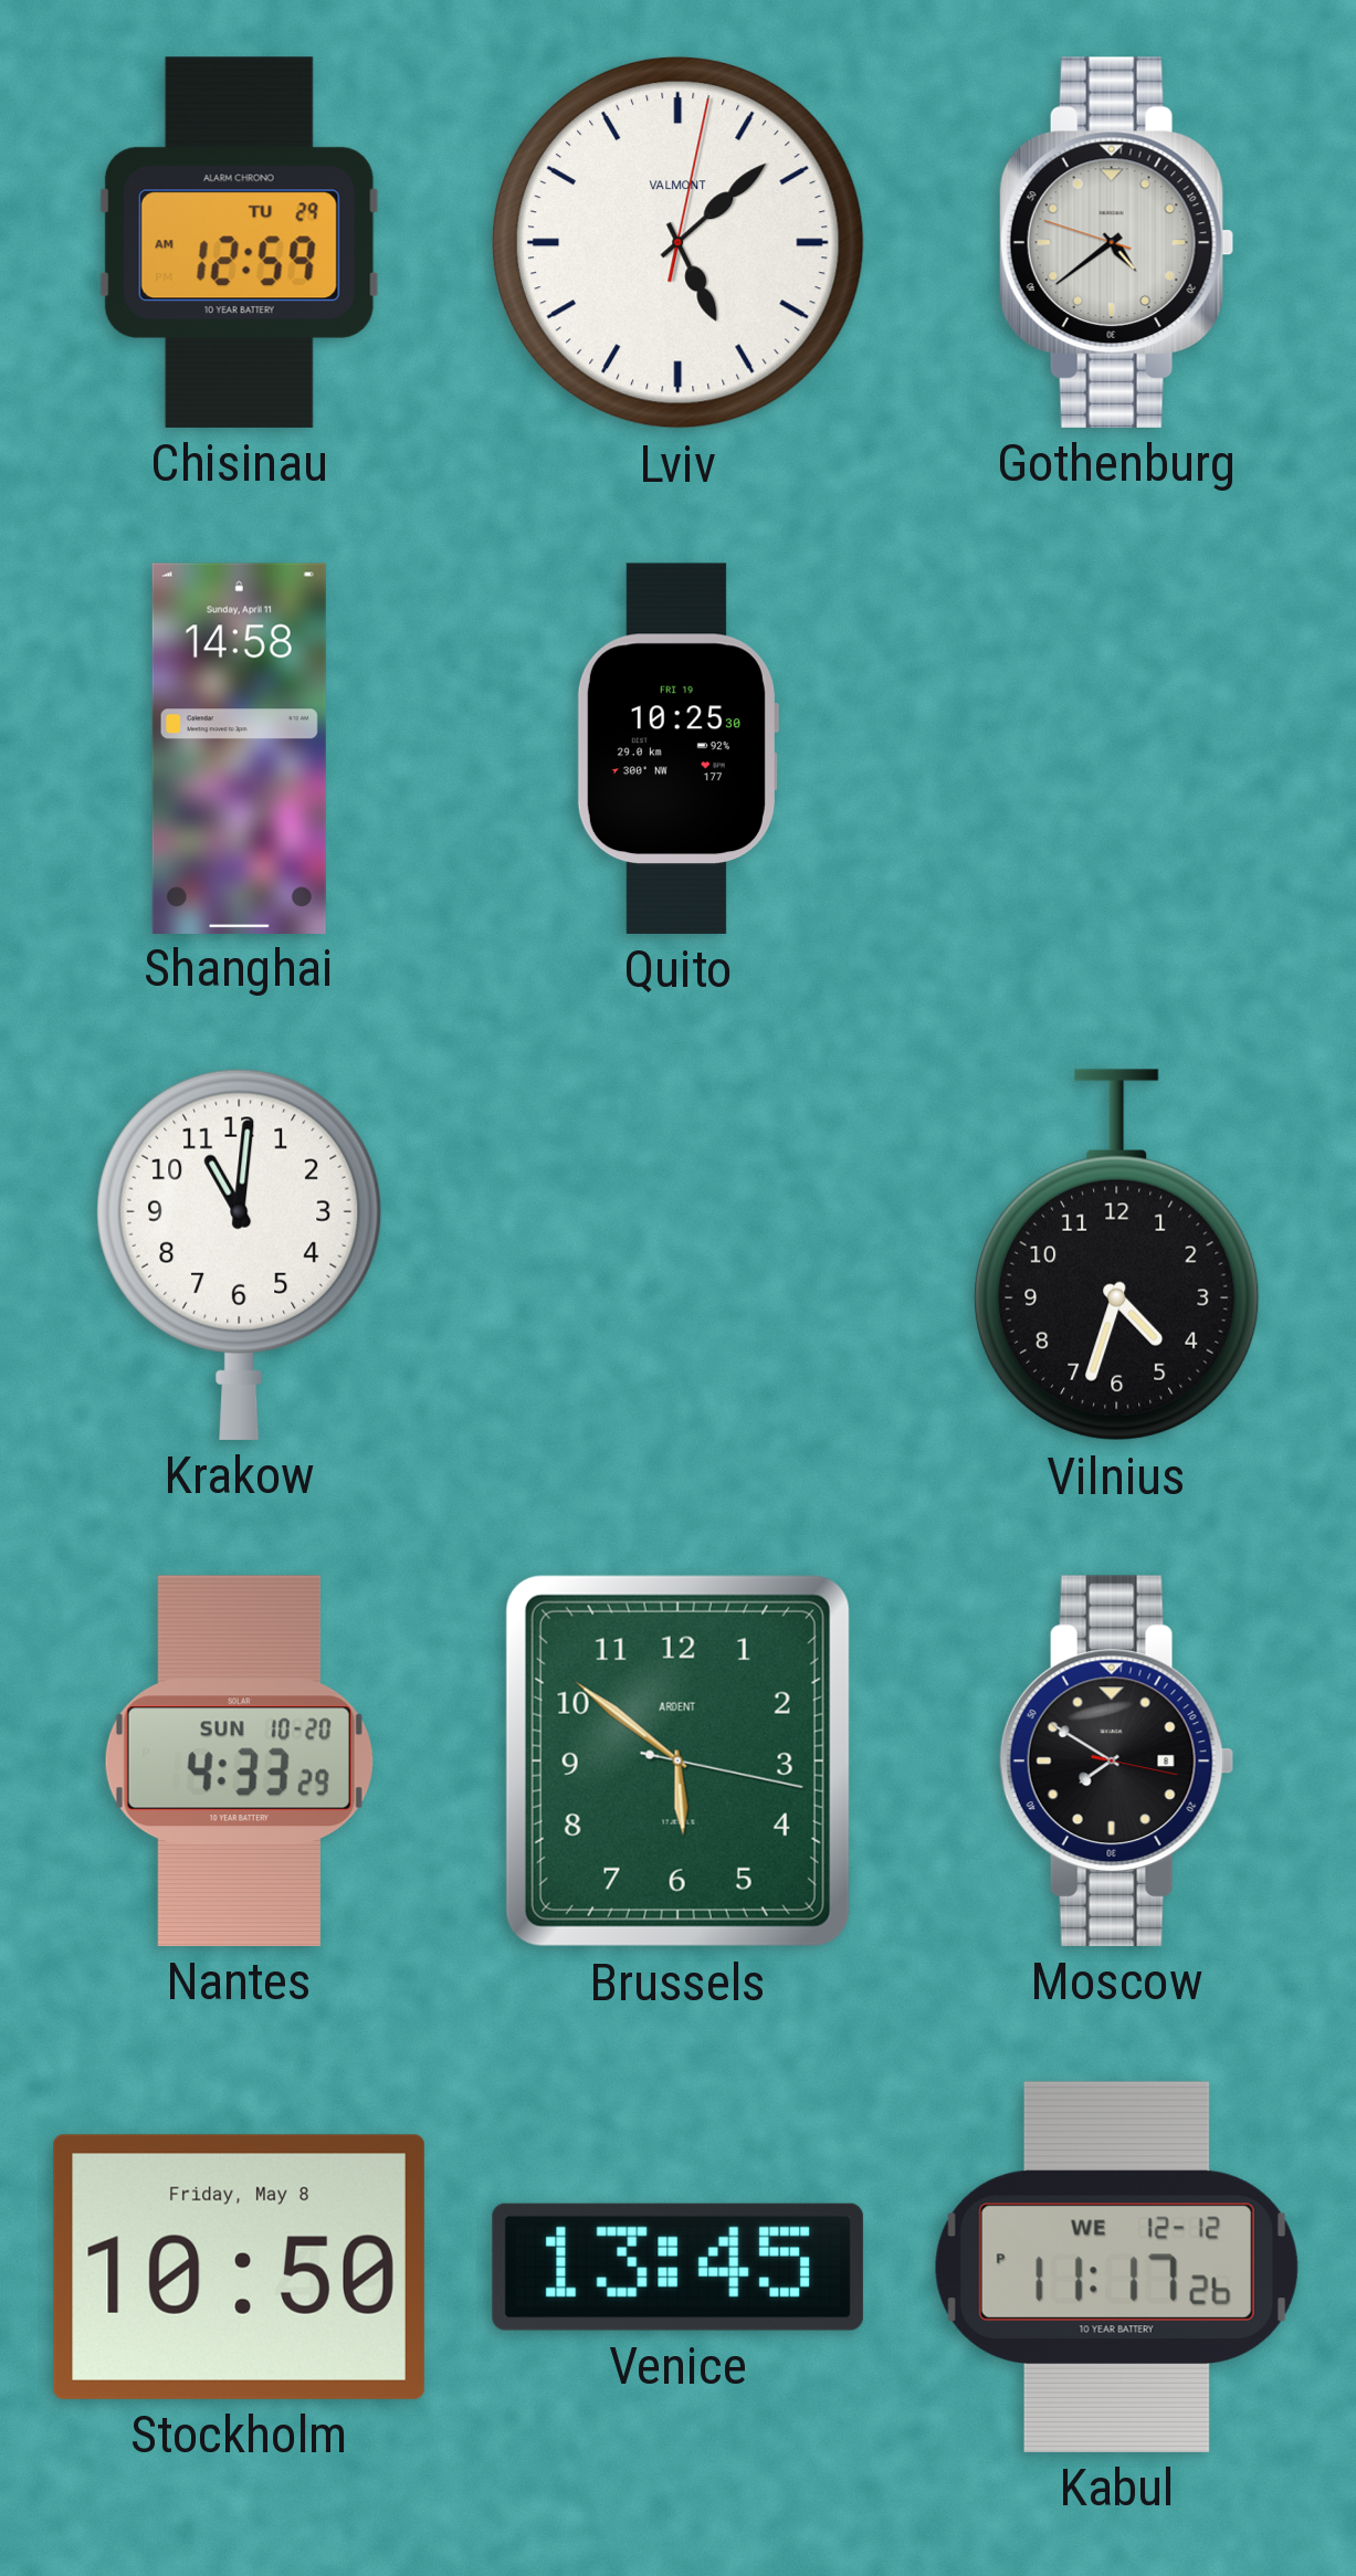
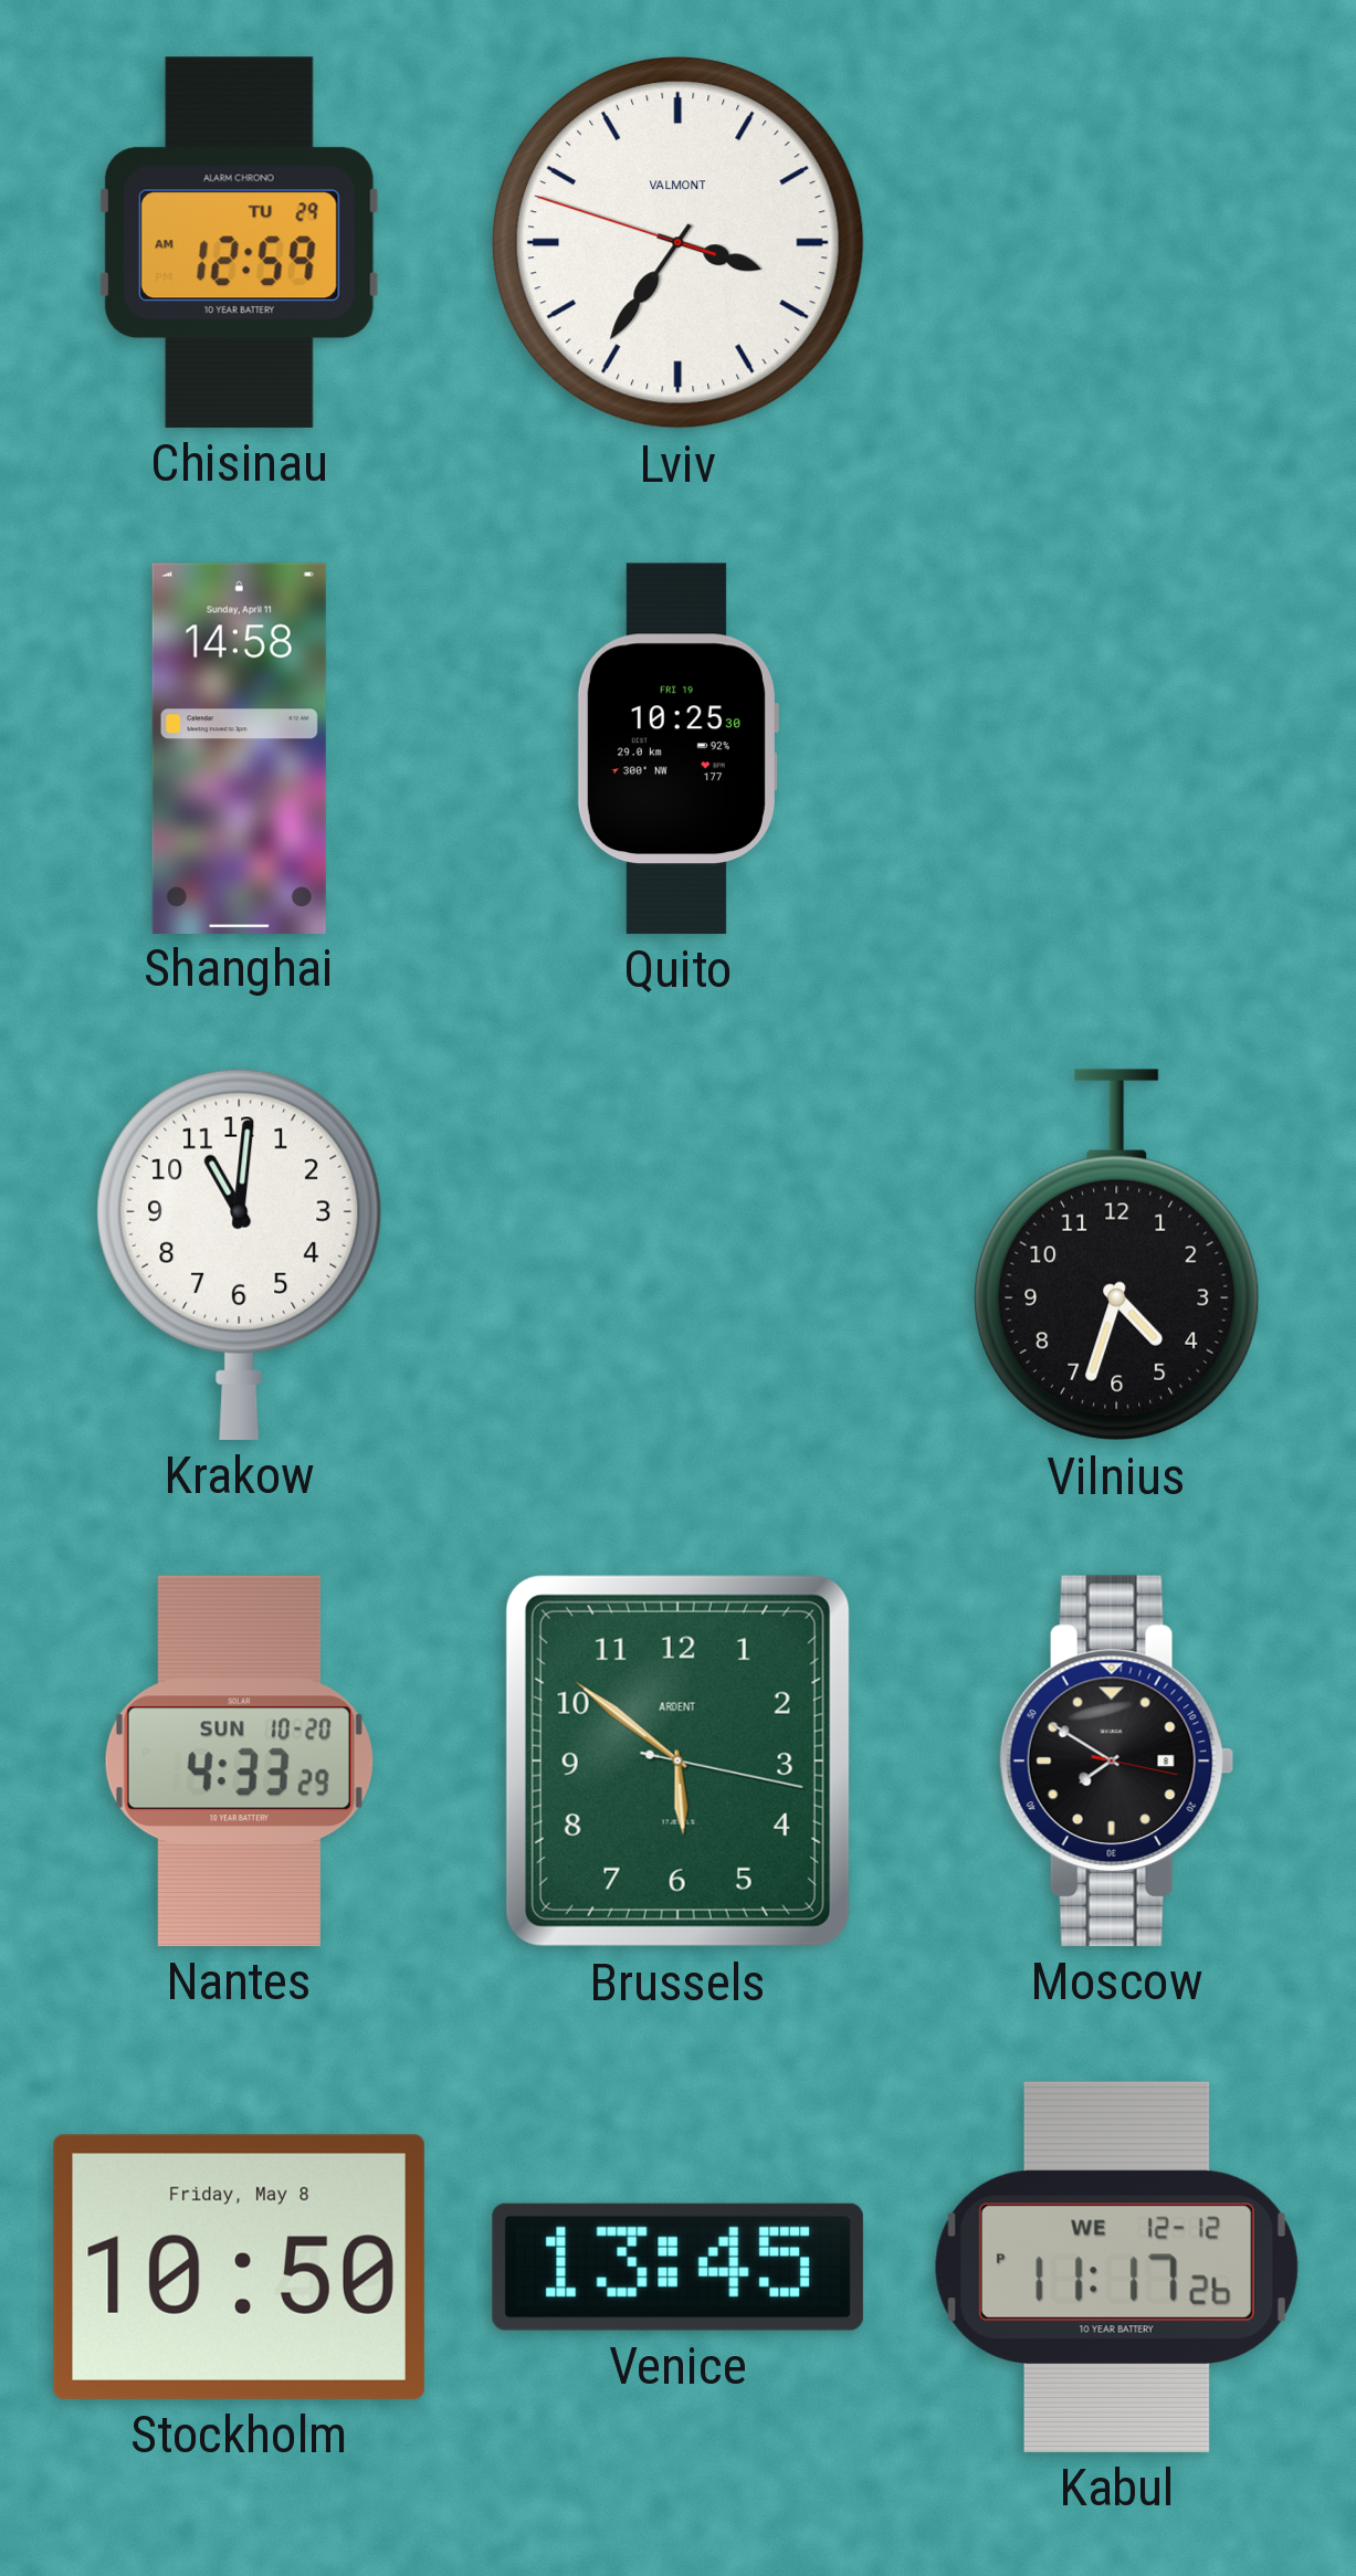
Lviv: 5:08 -> 3:35 (677, 242)
Gothenburg: 4:38 -> none (1116, 242)
